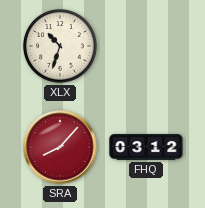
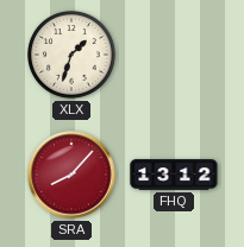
XLX: 10:33 -> 1:33 (73, 56)
FHQ: 03:12 -> 13:12 (174, 176)
